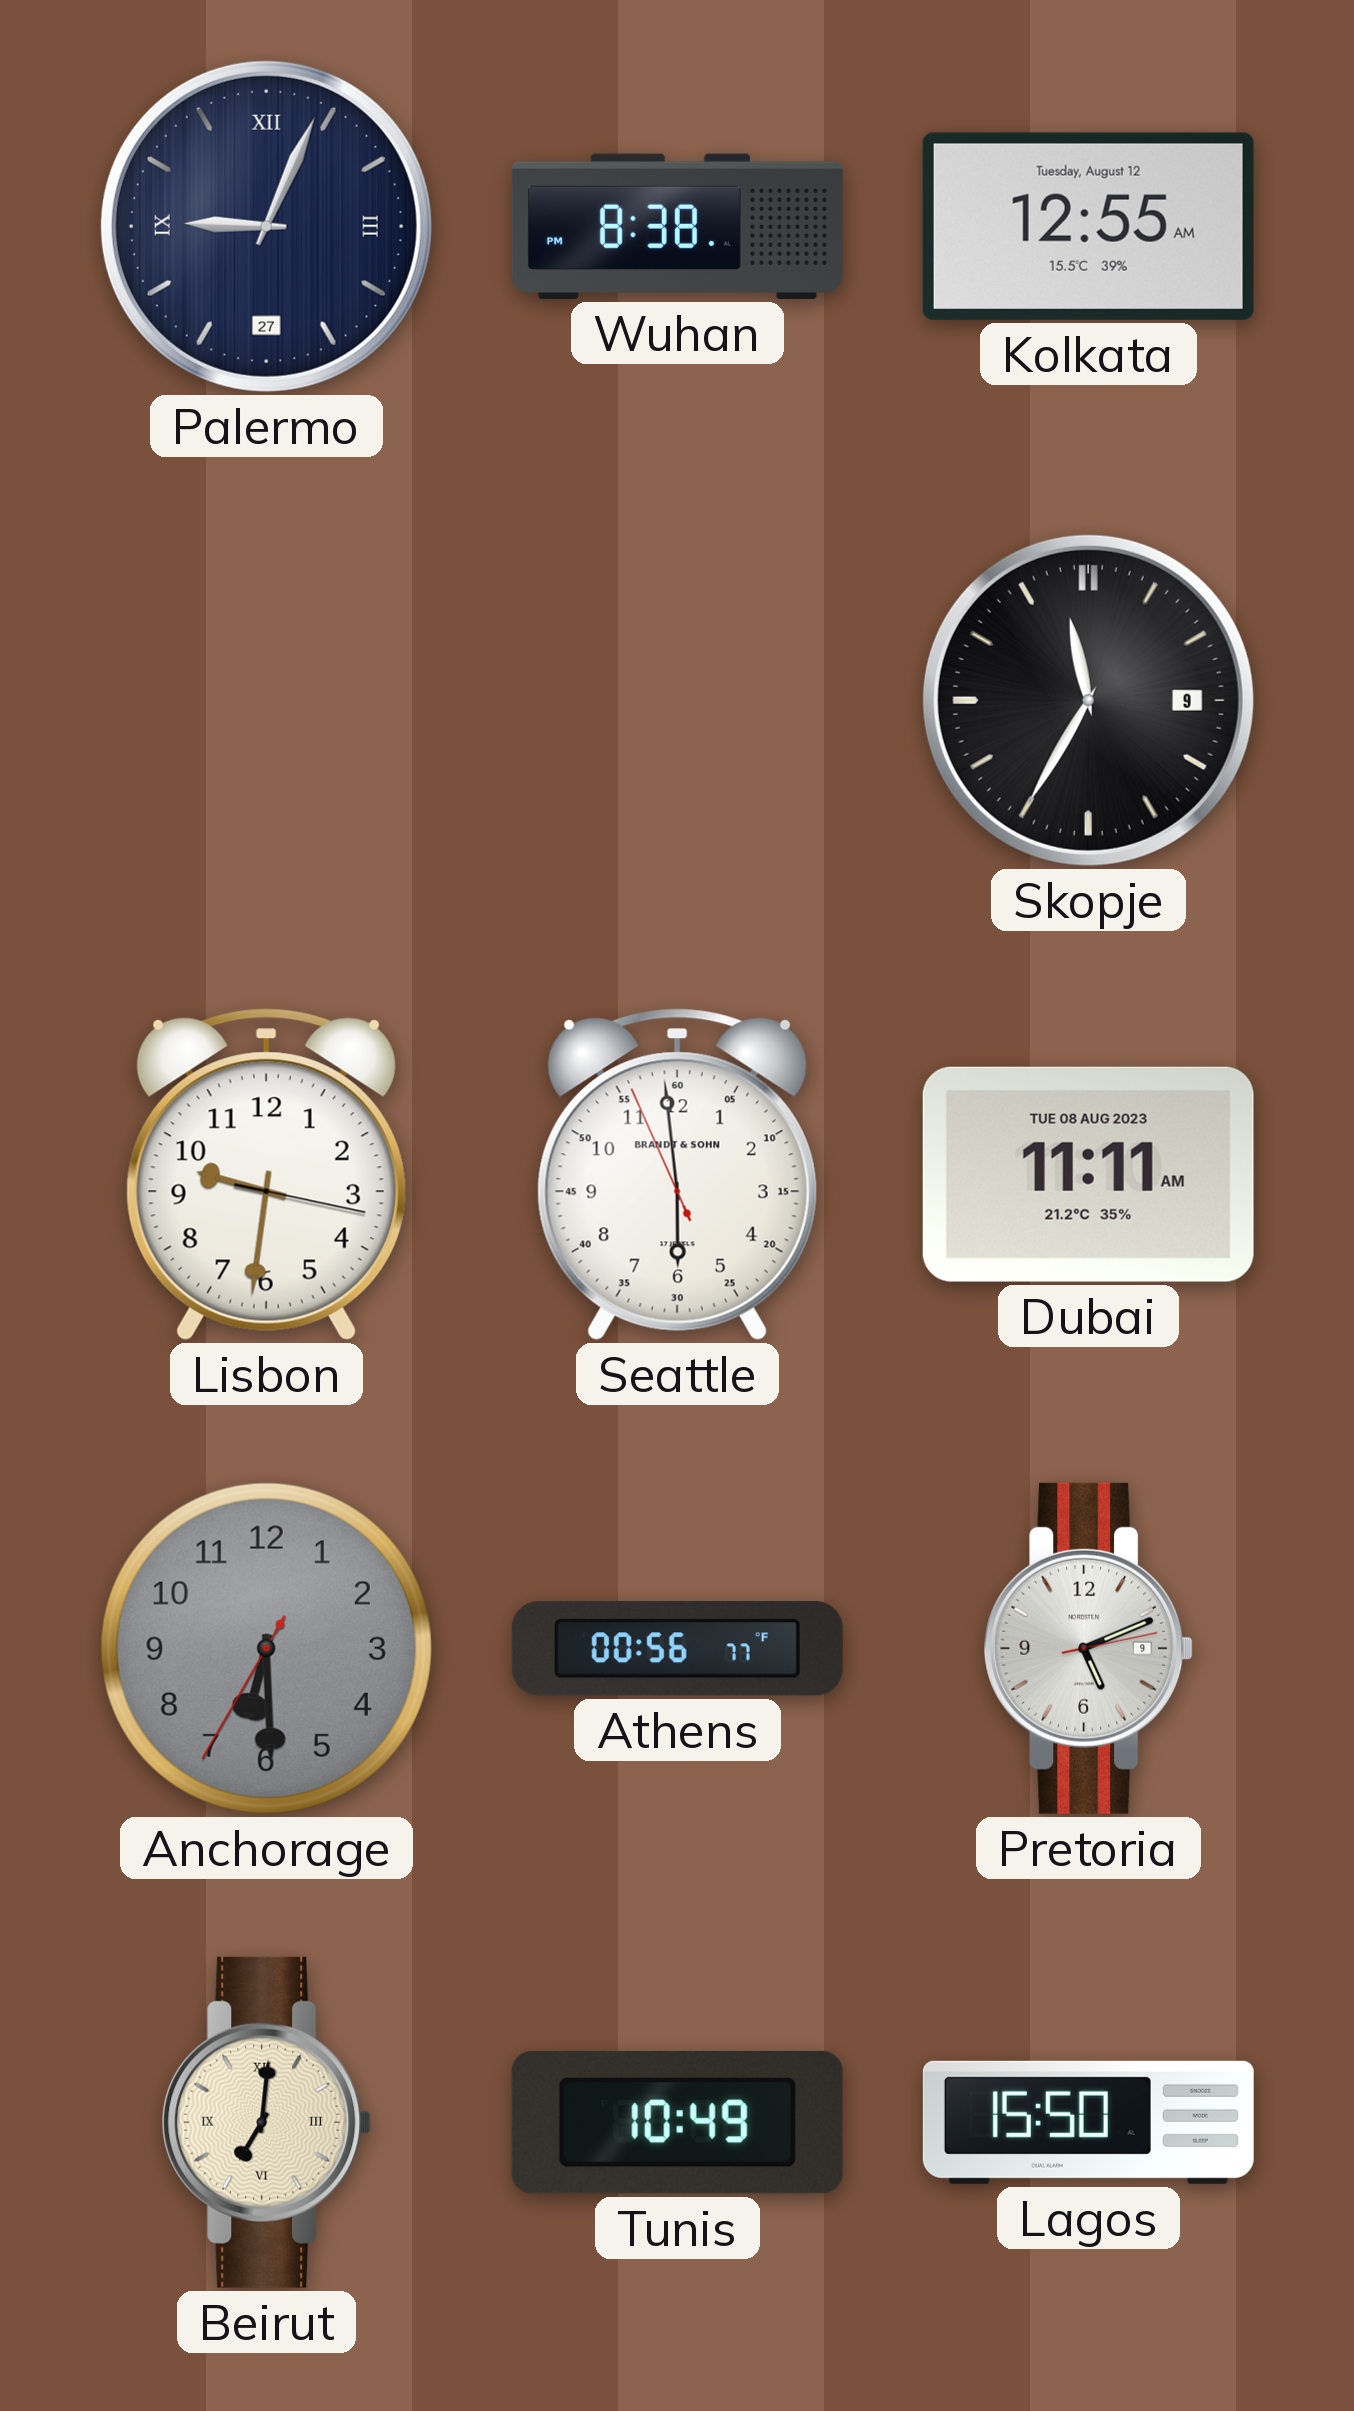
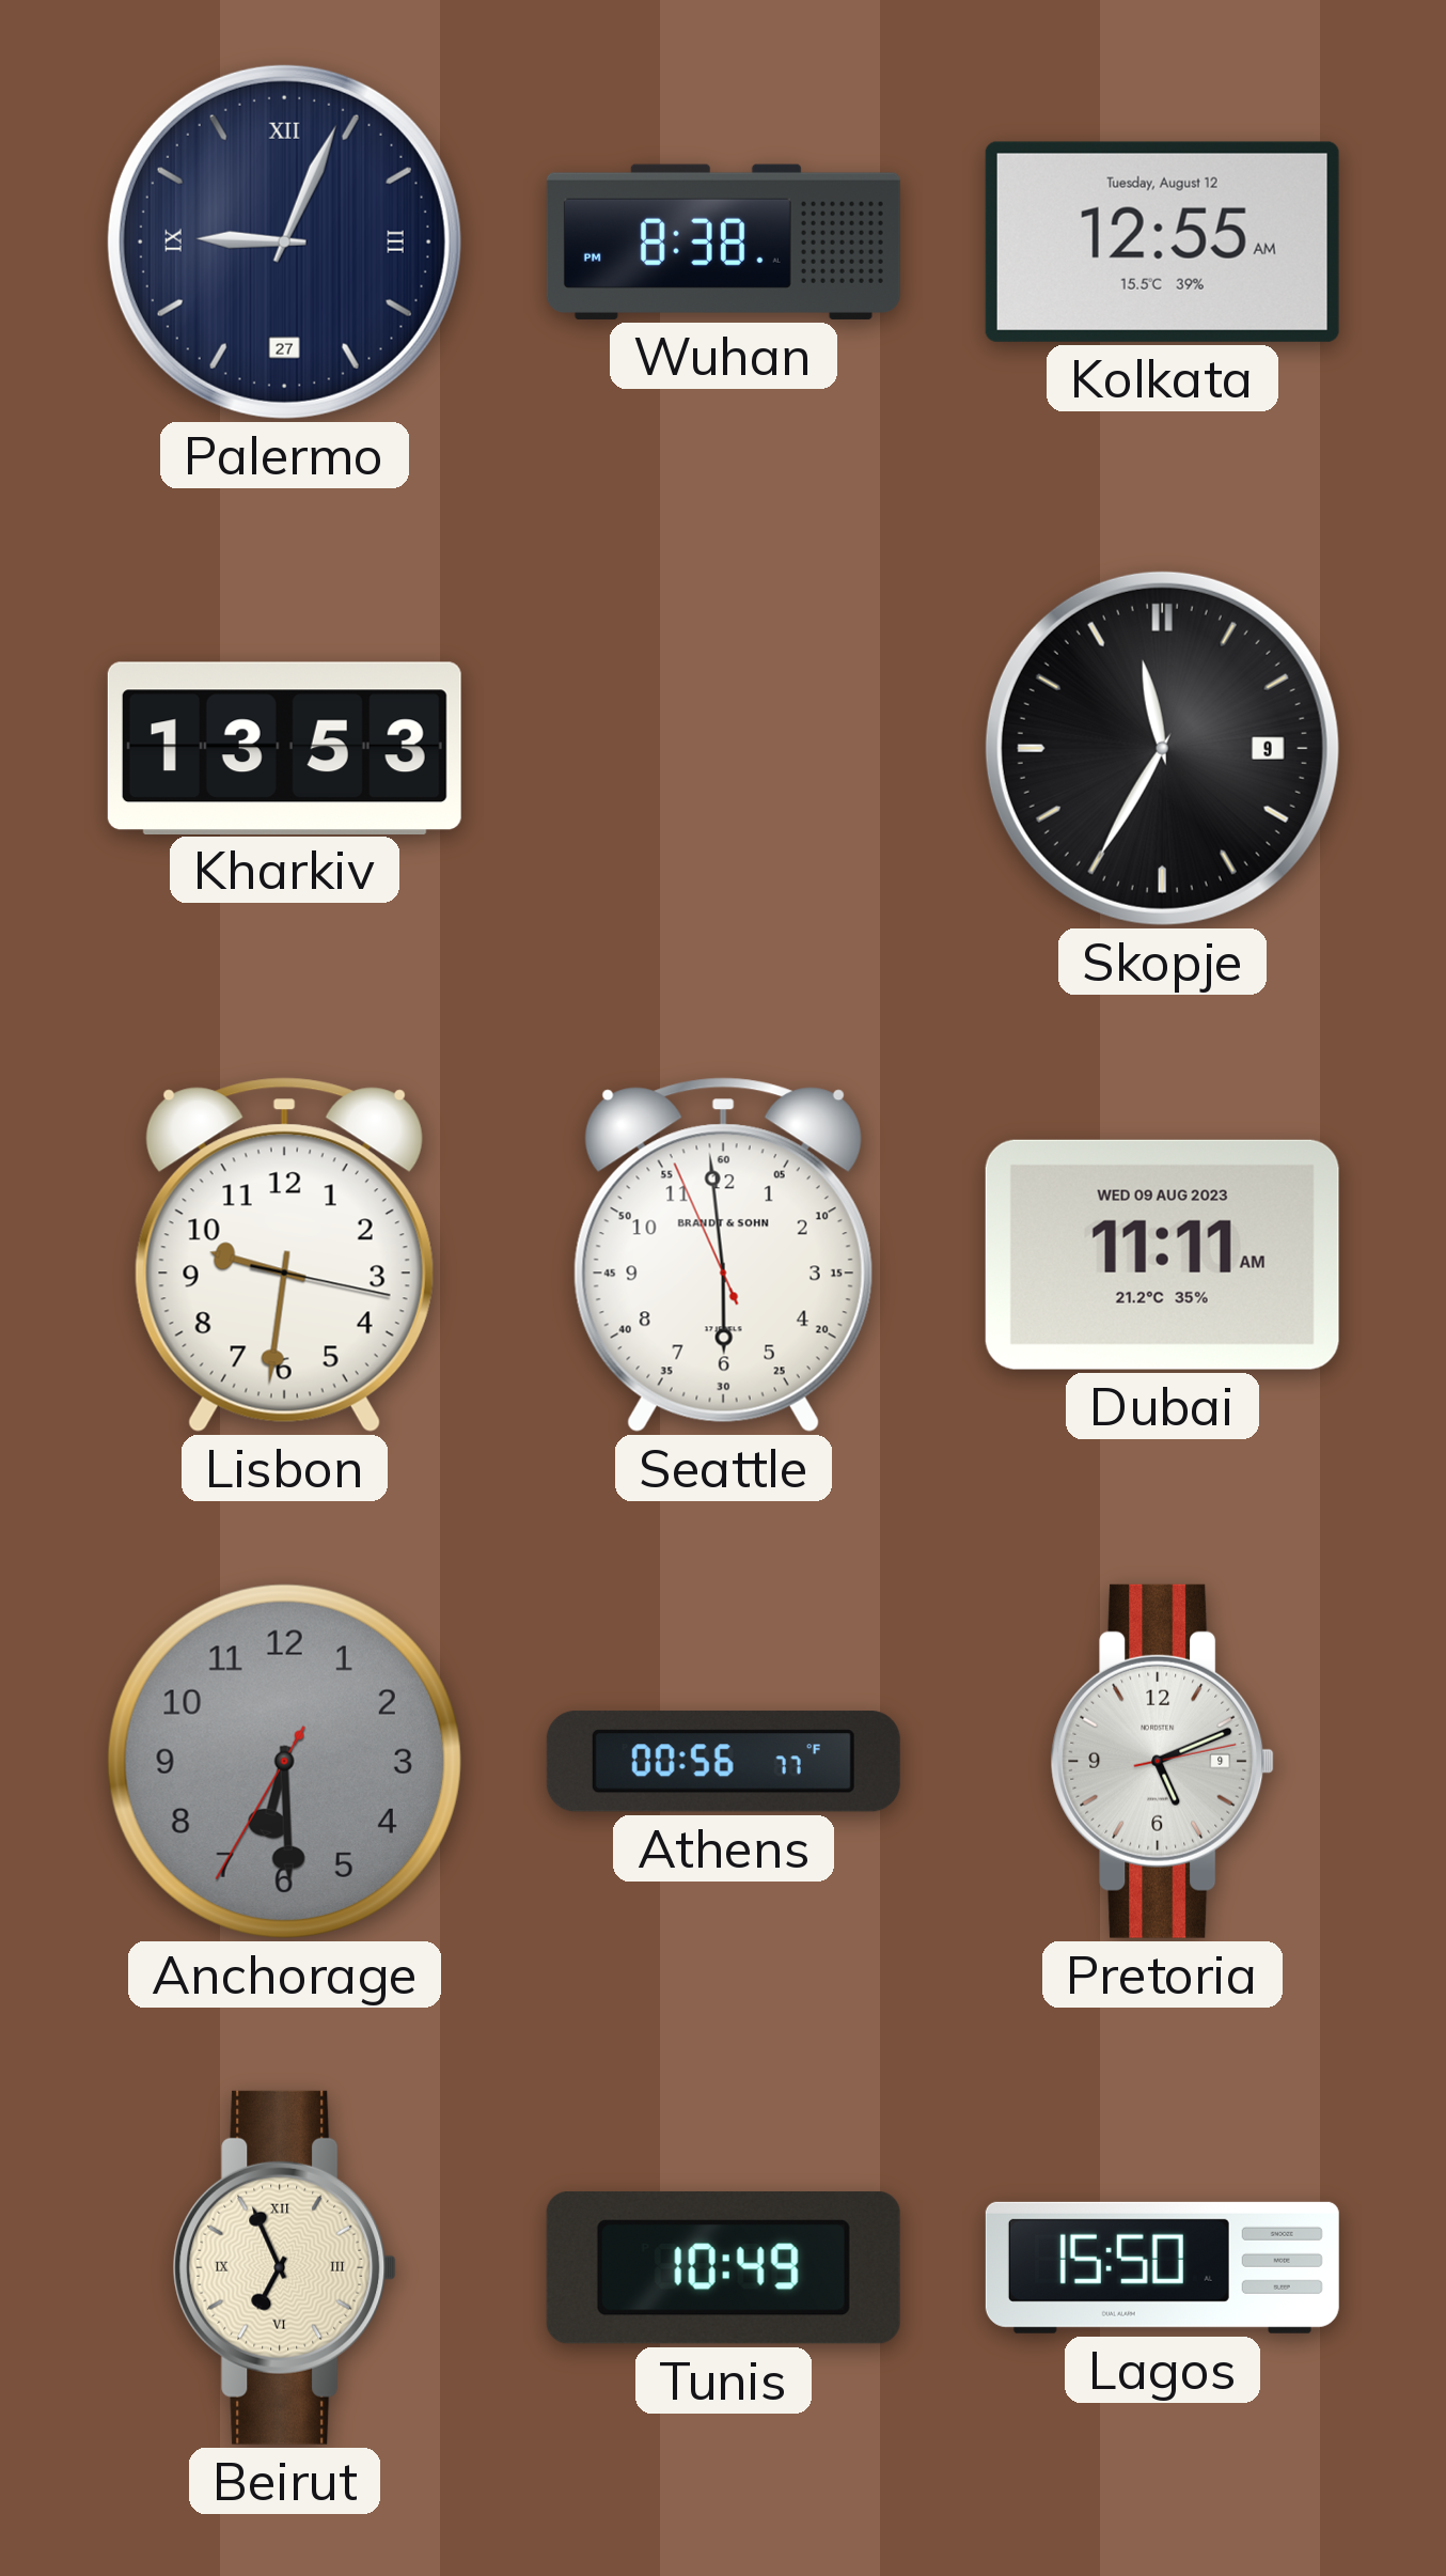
Kharkiv: none -> 13:53 (284, 748)
Dubai date: TUE 08 AUG 2023 -> WED 09 AUG 2023 (1162, 1254)
Beirut: 7:01 -> 6:56 (285, 2267)
